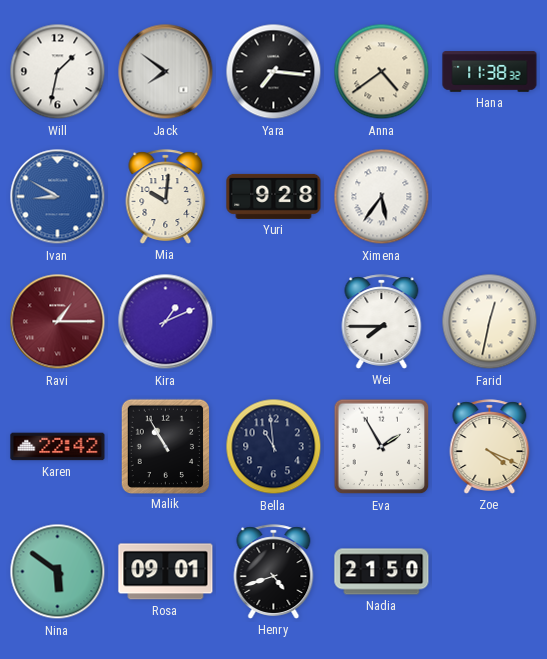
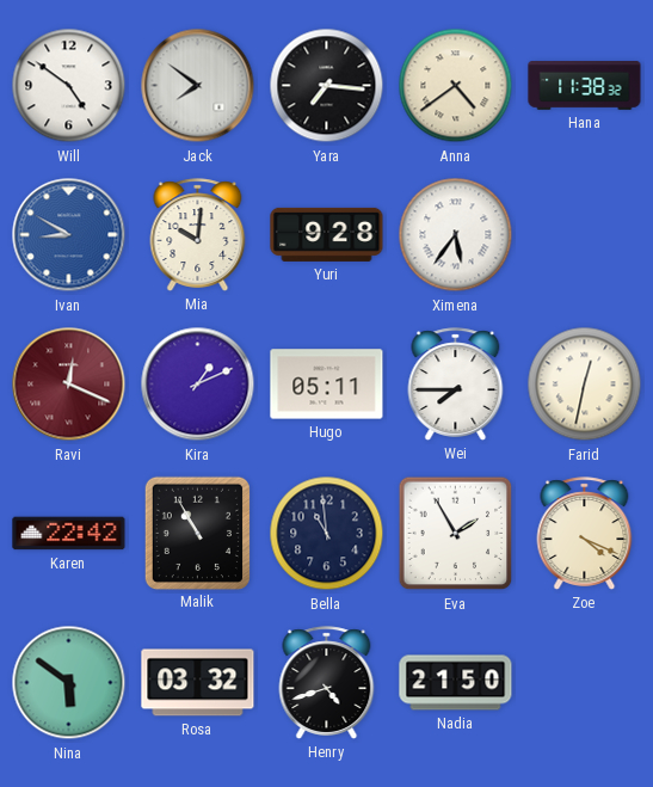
Will: 1:32 -> 4:51 (69, 86)
Ravi: 1:15 -> 12:19 (69, 385)
Hugo: none -> 05:11 (327, 385)
Rosa: 09:01 -> 03:32 (198, 683)
